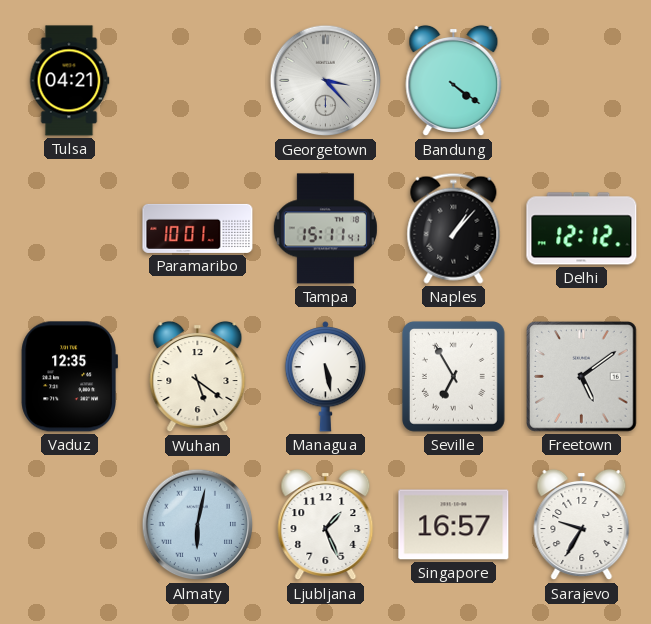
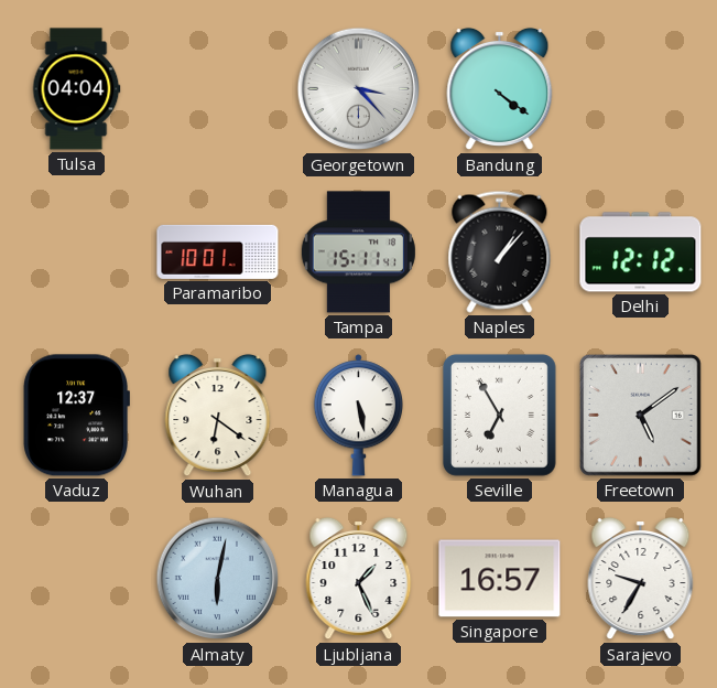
Tulsa: 04:21 -> 04:04 (76, 89)
Vaduz: 12:35 -> 12:37 (76, 416)
Wuhan: 5:21 -> 6:21 (218, 416)
